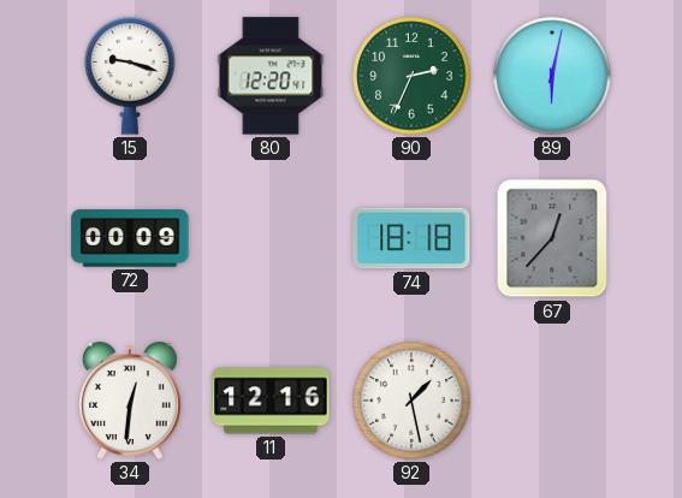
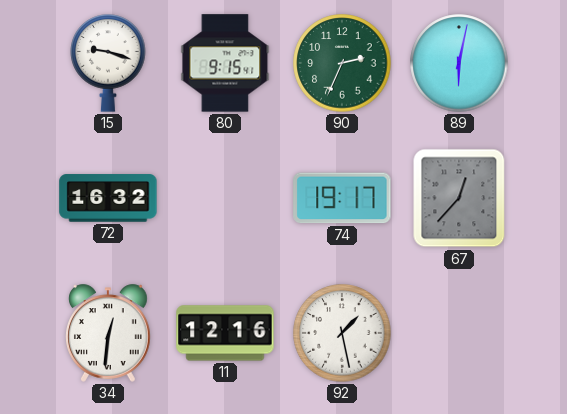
80: 12:20 -> 9:15 (225, 63)
72: 00:09 -> 16:32 (108, 198)
74: 18:18 -> 19:17 (342, 198)
